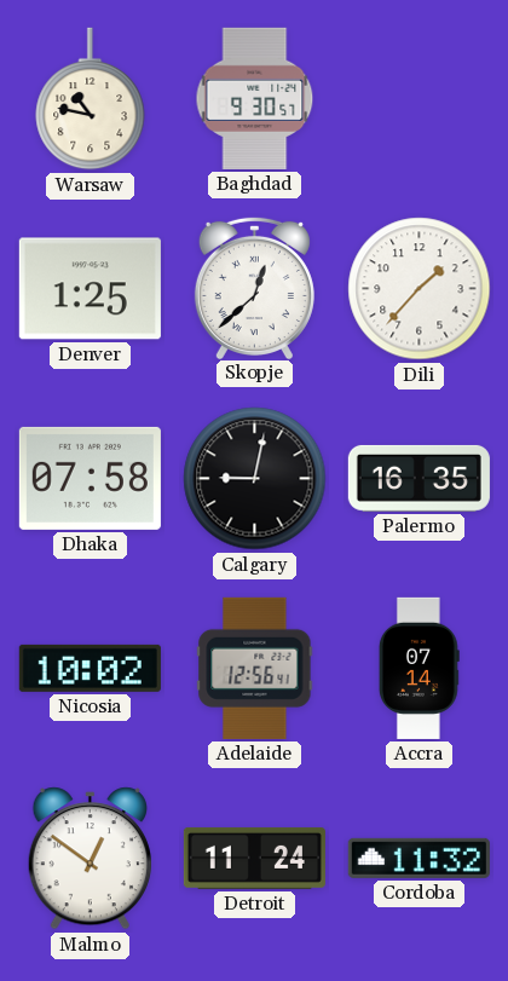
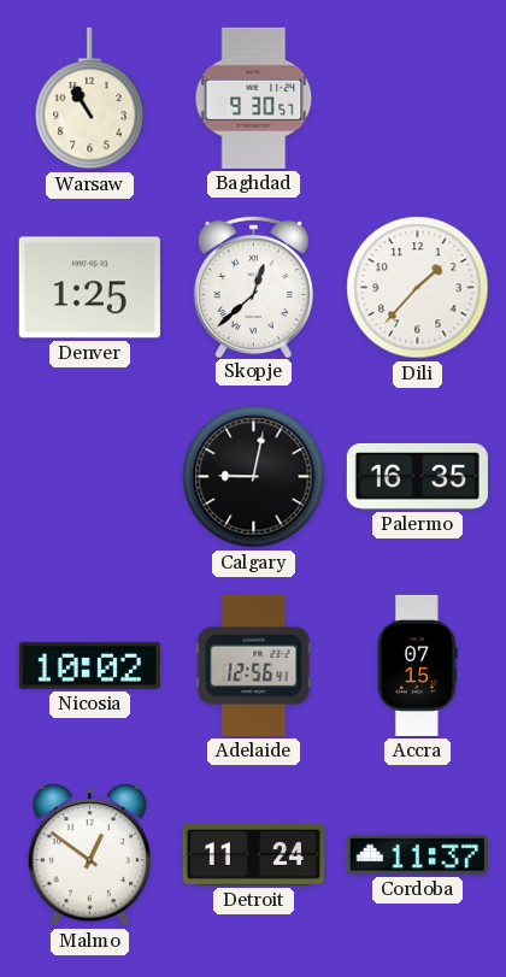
Warsaw: 10:47 -> 10:55 (90, 99)
Dhaka: 07:58 -> none (90, 478)
Accra: 07:14 -> 07:15 (417, 665)
Cordoba: 11:32 -> 11:37 (417, 854)
